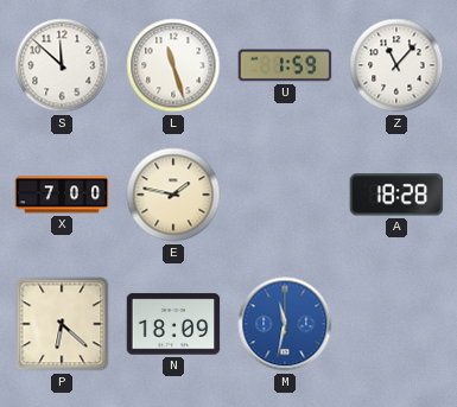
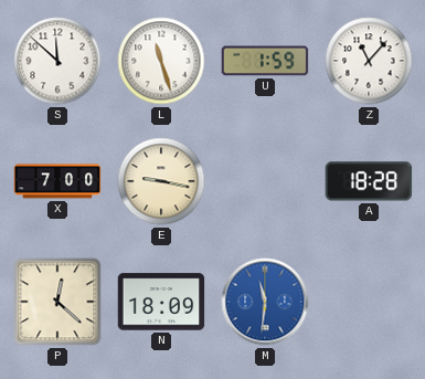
E: 1:47 -> 9:17 (161, 181)
P: 6:22 -> 12:22 (57, 302)
M: 11:32 -> 11:31 (265, 302)
